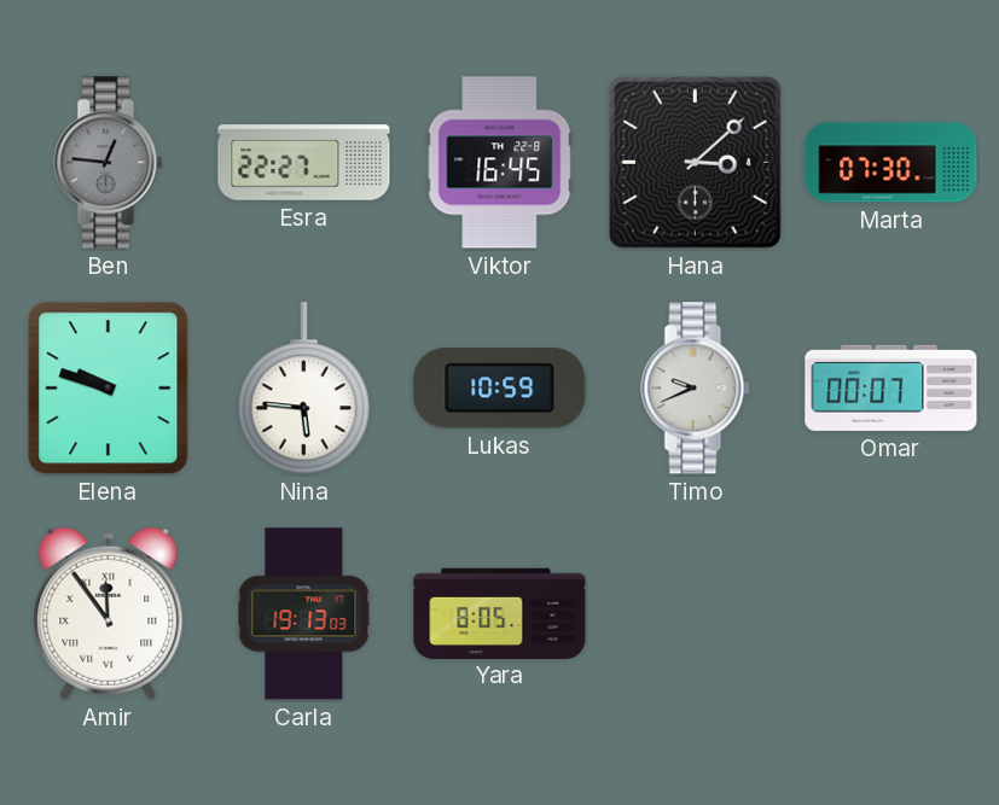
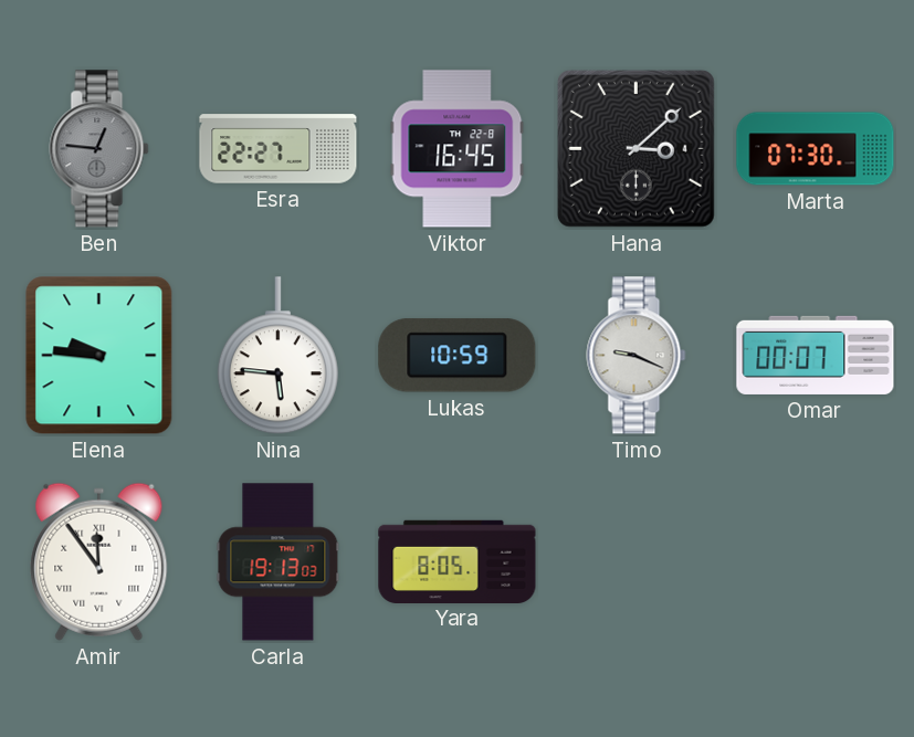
Elena: 9:48 -> 9:46 (99, 356)
Timo: 9:41 -> 9:19 (637, 356)
